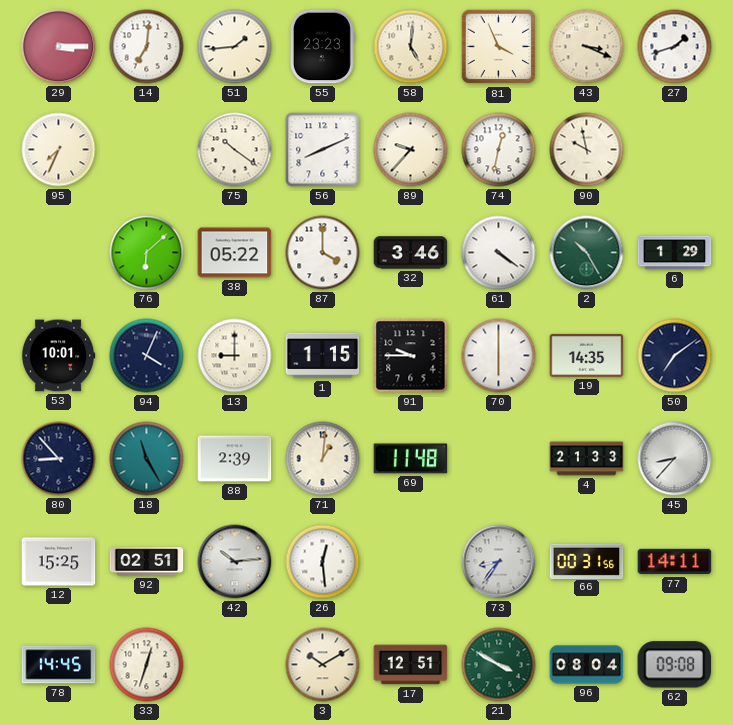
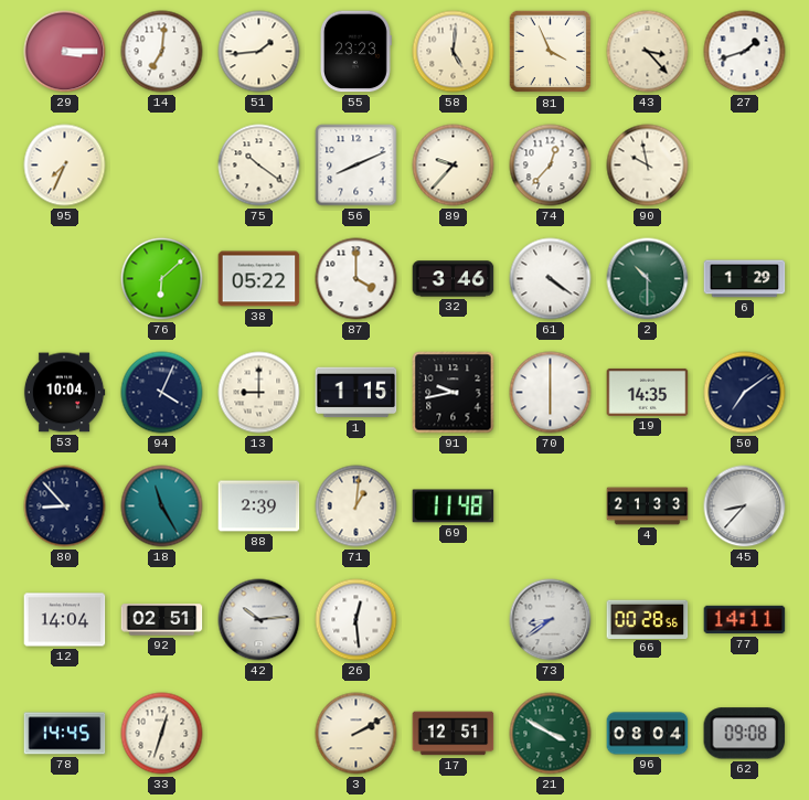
43: 3:19 -> 3:23 (648, 52)
74: 12:32 -> 12:37 (551, 166)
2: 10:25 -> 10:30 (648, 279)
53: 10:01 -> 10:04 (64, 393)
91: 9:45 -> 9:43 (454, 393)
12: 15:25 -> 14:04 (65, 620)
73: 8:36 -> 8:39 (551, 620)
66: 00:31 -> 00:28 (648, 619)
3: 10:10 -> 2:10 (356, 734)
